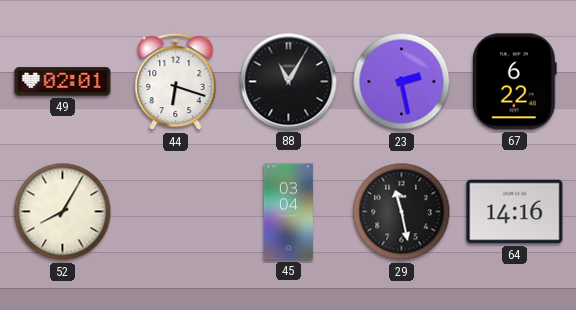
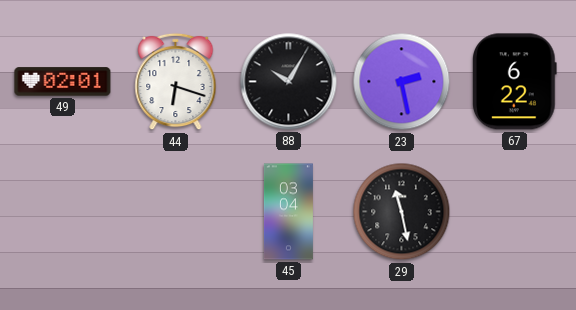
88: 11:05 -> 10:05 (289, 82)
52: 8:05 -> none (63, 212)
64: 14:16 -> none (515, 212)
